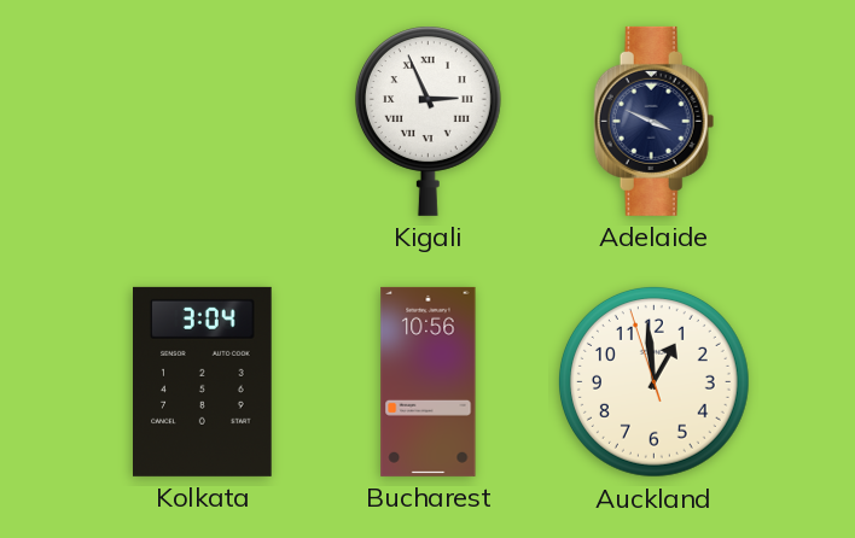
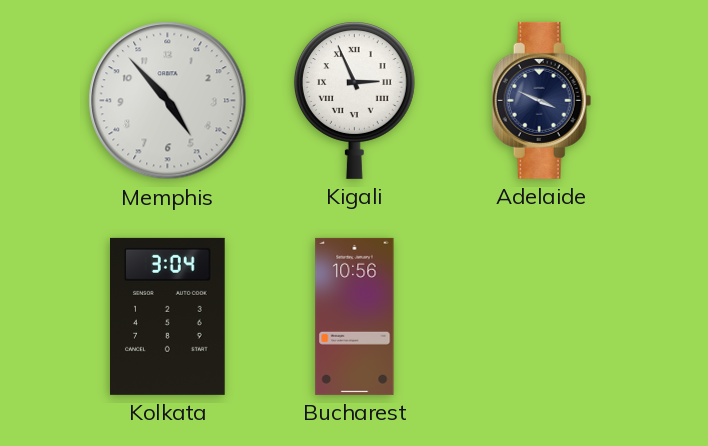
Memphis: none -> 4:53 (168, 101)
Auckland: 12:58 -> none (653, 381)
